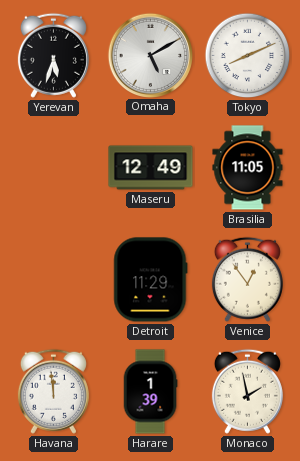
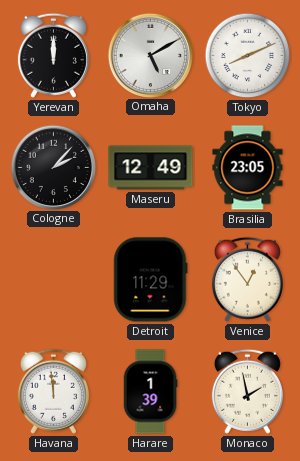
Yerevan: 5:33 -> 12:00 (53, 55)
Cologne: none -> 2:07 (53, 167)
Brasilia: 11:05 -> 23:05 (248, 168)
